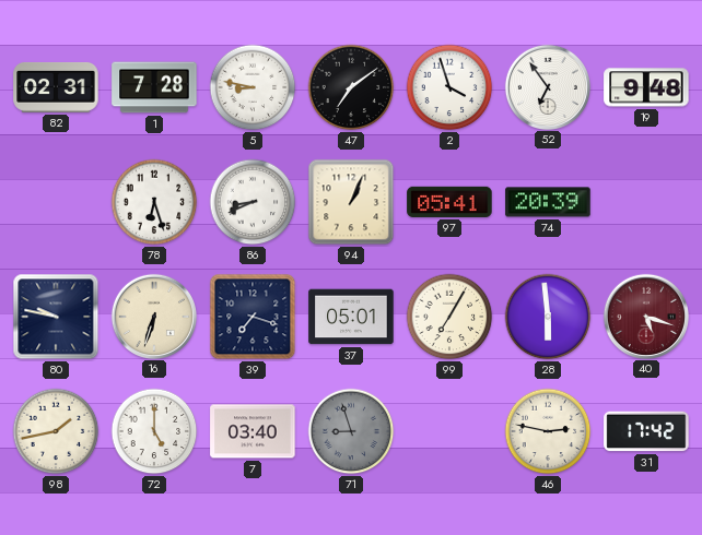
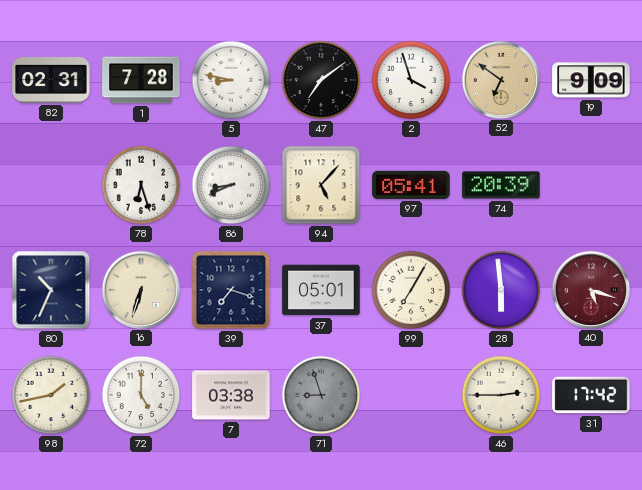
52: 6:54 -> 6:51 (500, 79)
52 dial: white -> champagne (500, 79)
19: 9:48 -> 9:09 (591, 80)
94: 1:04 -> 5:07 (321, 185)
80: 9:47 -> 10:34 (51, 290)
7: 03:40 -> 03:38 (231, 395)
46: 2:47 -> 2:45 (501, 395)
